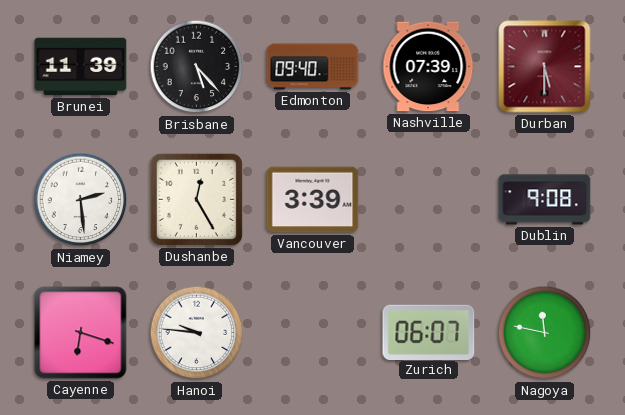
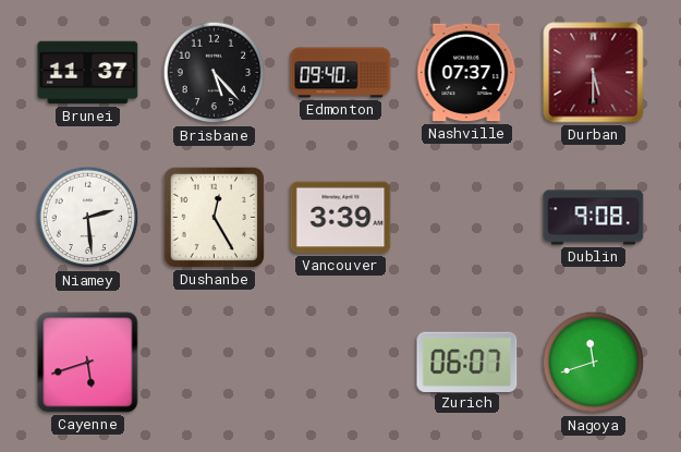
Brunei: 11:39 -> 11:37 (88, 73)
Nashville: 07:39 -> 07:37 (467, 73)
Cayenne: 6:18 -> 5:42 (88, 363)
Hanoi: 9:46 -> none (197, 333)
Nagoya: 11:47 -> 11:42 (594, 363)
